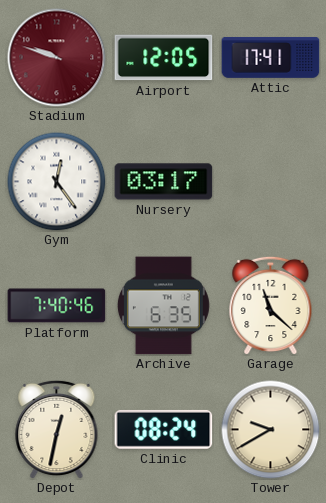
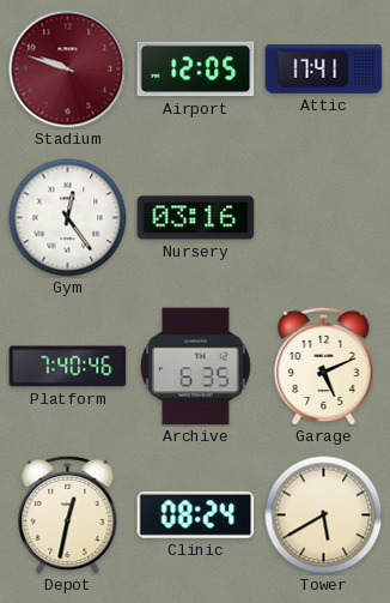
Nursery: 03:17 -> 03:16 (196, 218)
Garage: 11:22 -> 5:11 (324, 366)
Tower: 9:40 -> 5:40 (324, 515)
